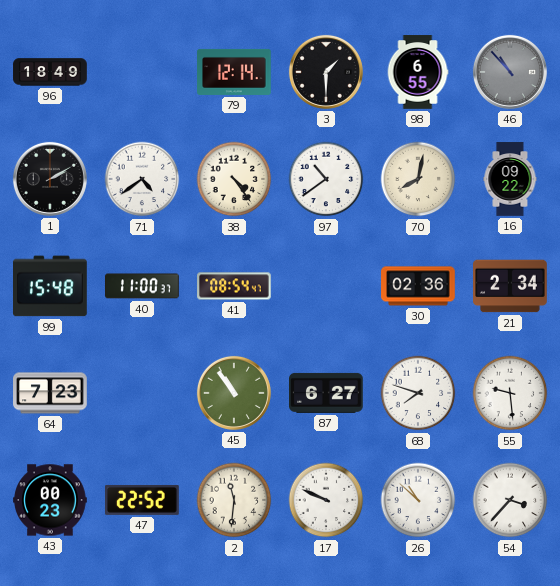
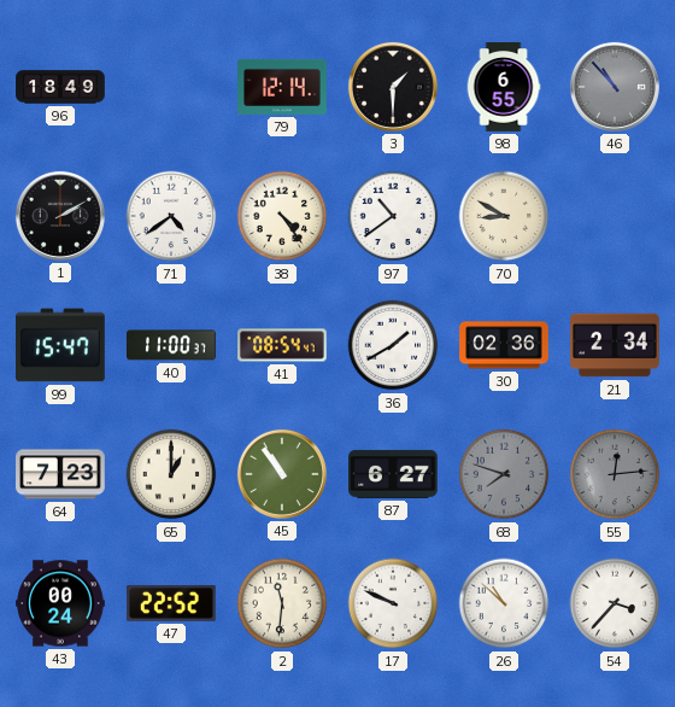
70: 8:02 -> 8:50 (504, 216)
16: 09:22 -> none (510, 179)
99: 15:48 -> 15:47 (61, 345)
36: none -> 1:40 (393, 345)
65: none -> 1:00 (171, 474)
68 dial: white -> grey (504, 474)
55: 9:29 -> 12:14 (615, 474)
55 dial: white -> grey (615, 474)
43: 00:23 -> 00:24 (60, 603)
